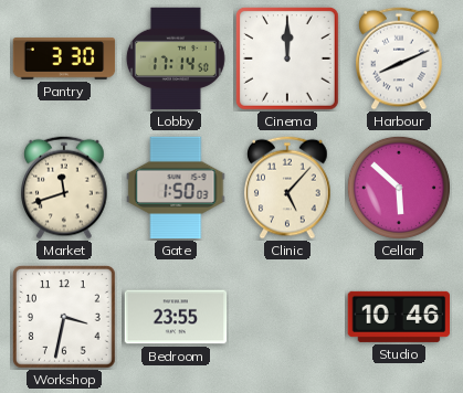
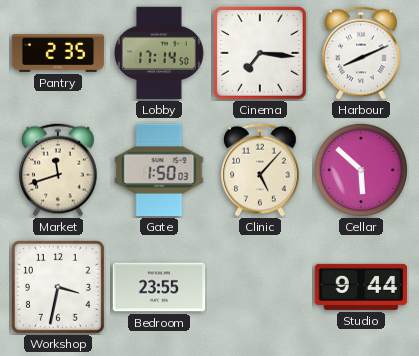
Pantry: 3:30 -> 2:35 (58, 53)
Cinema: 12:00 -> 7:16 (260, 53)
Studio: 10:46 -> 9:44 (361, 287)
